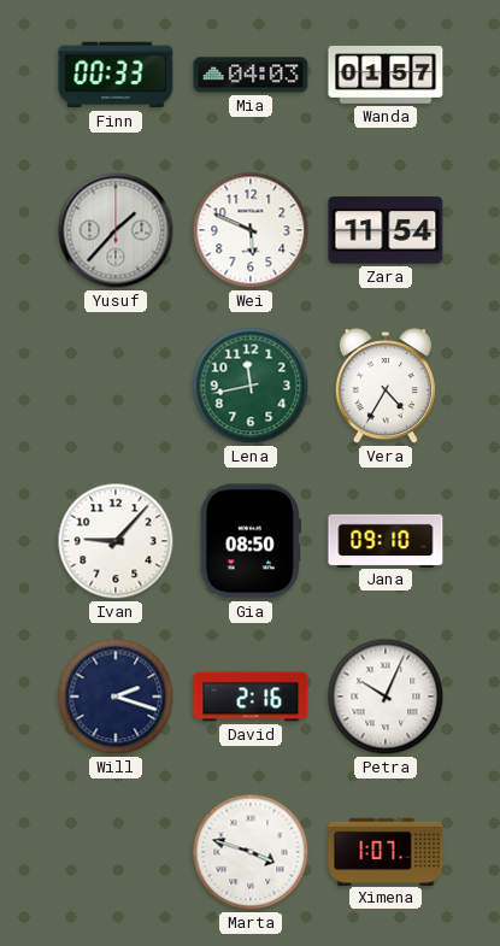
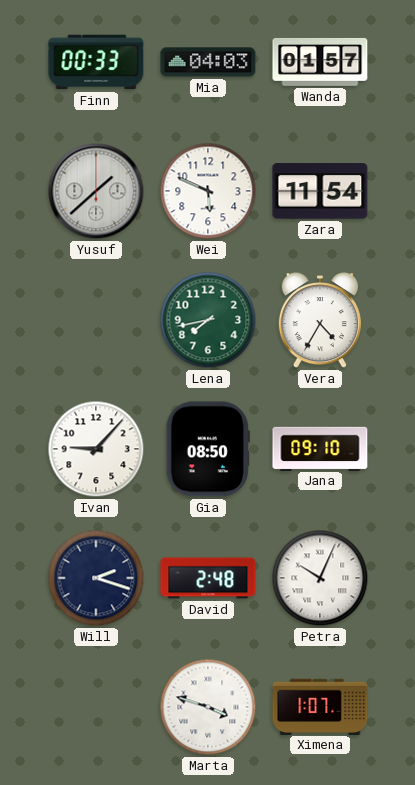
Yusuf: 1:37 -> 1:38 (96, 191)
Lena: 11:43 -> 7:43 (208, 320)
David: 2:16 -> 2:48 (208, 578)
